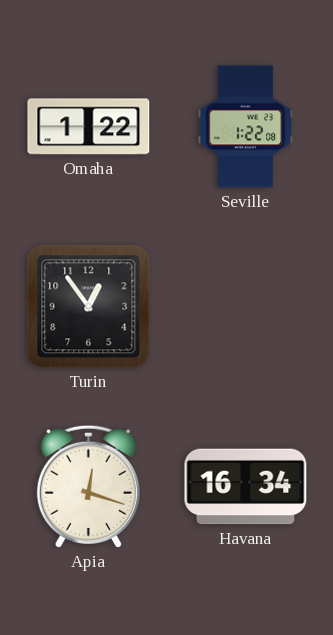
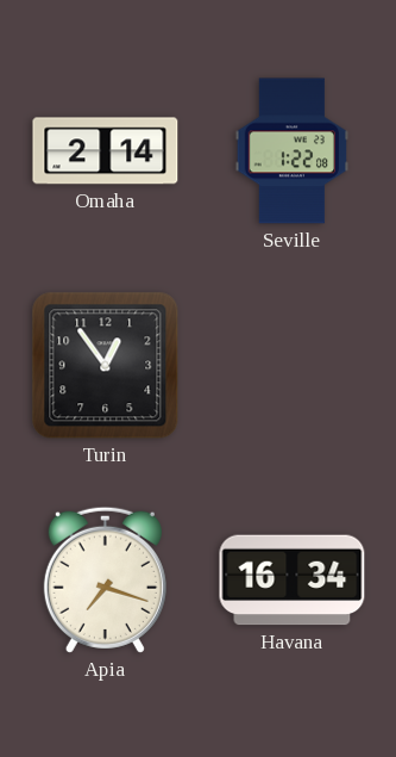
Omaha: 1:22 -> 2:14 (106, 151)
Apia: 12:18 -> 7:18 (105, 579)
